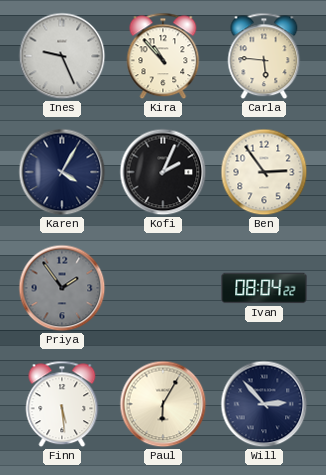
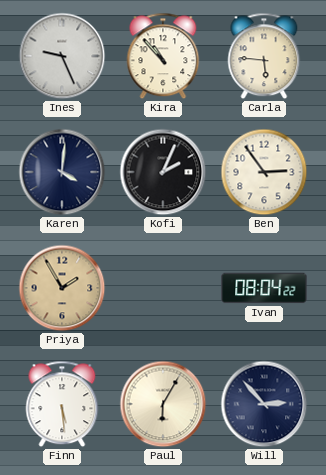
Karen: 4:05 -> 4:01 (62, 172)
Priya: 1:54 -> 1:55 (62, 288)
Priya dial: grey -> champagne (62, 288)
